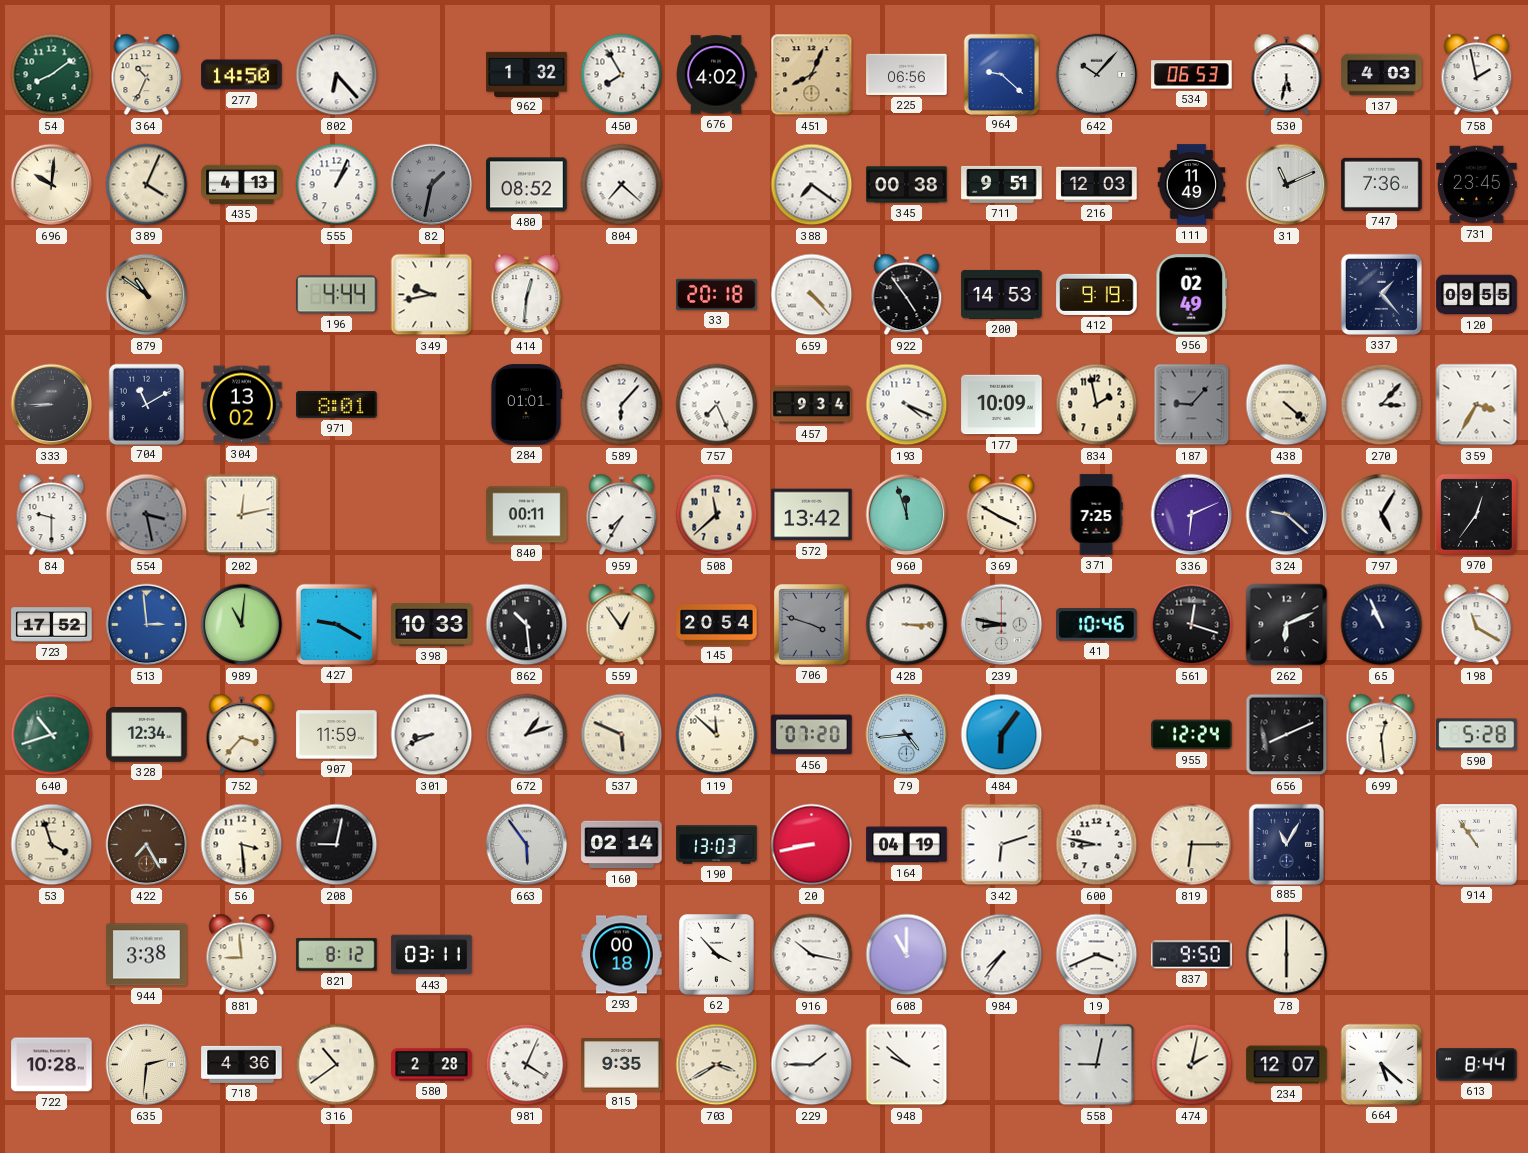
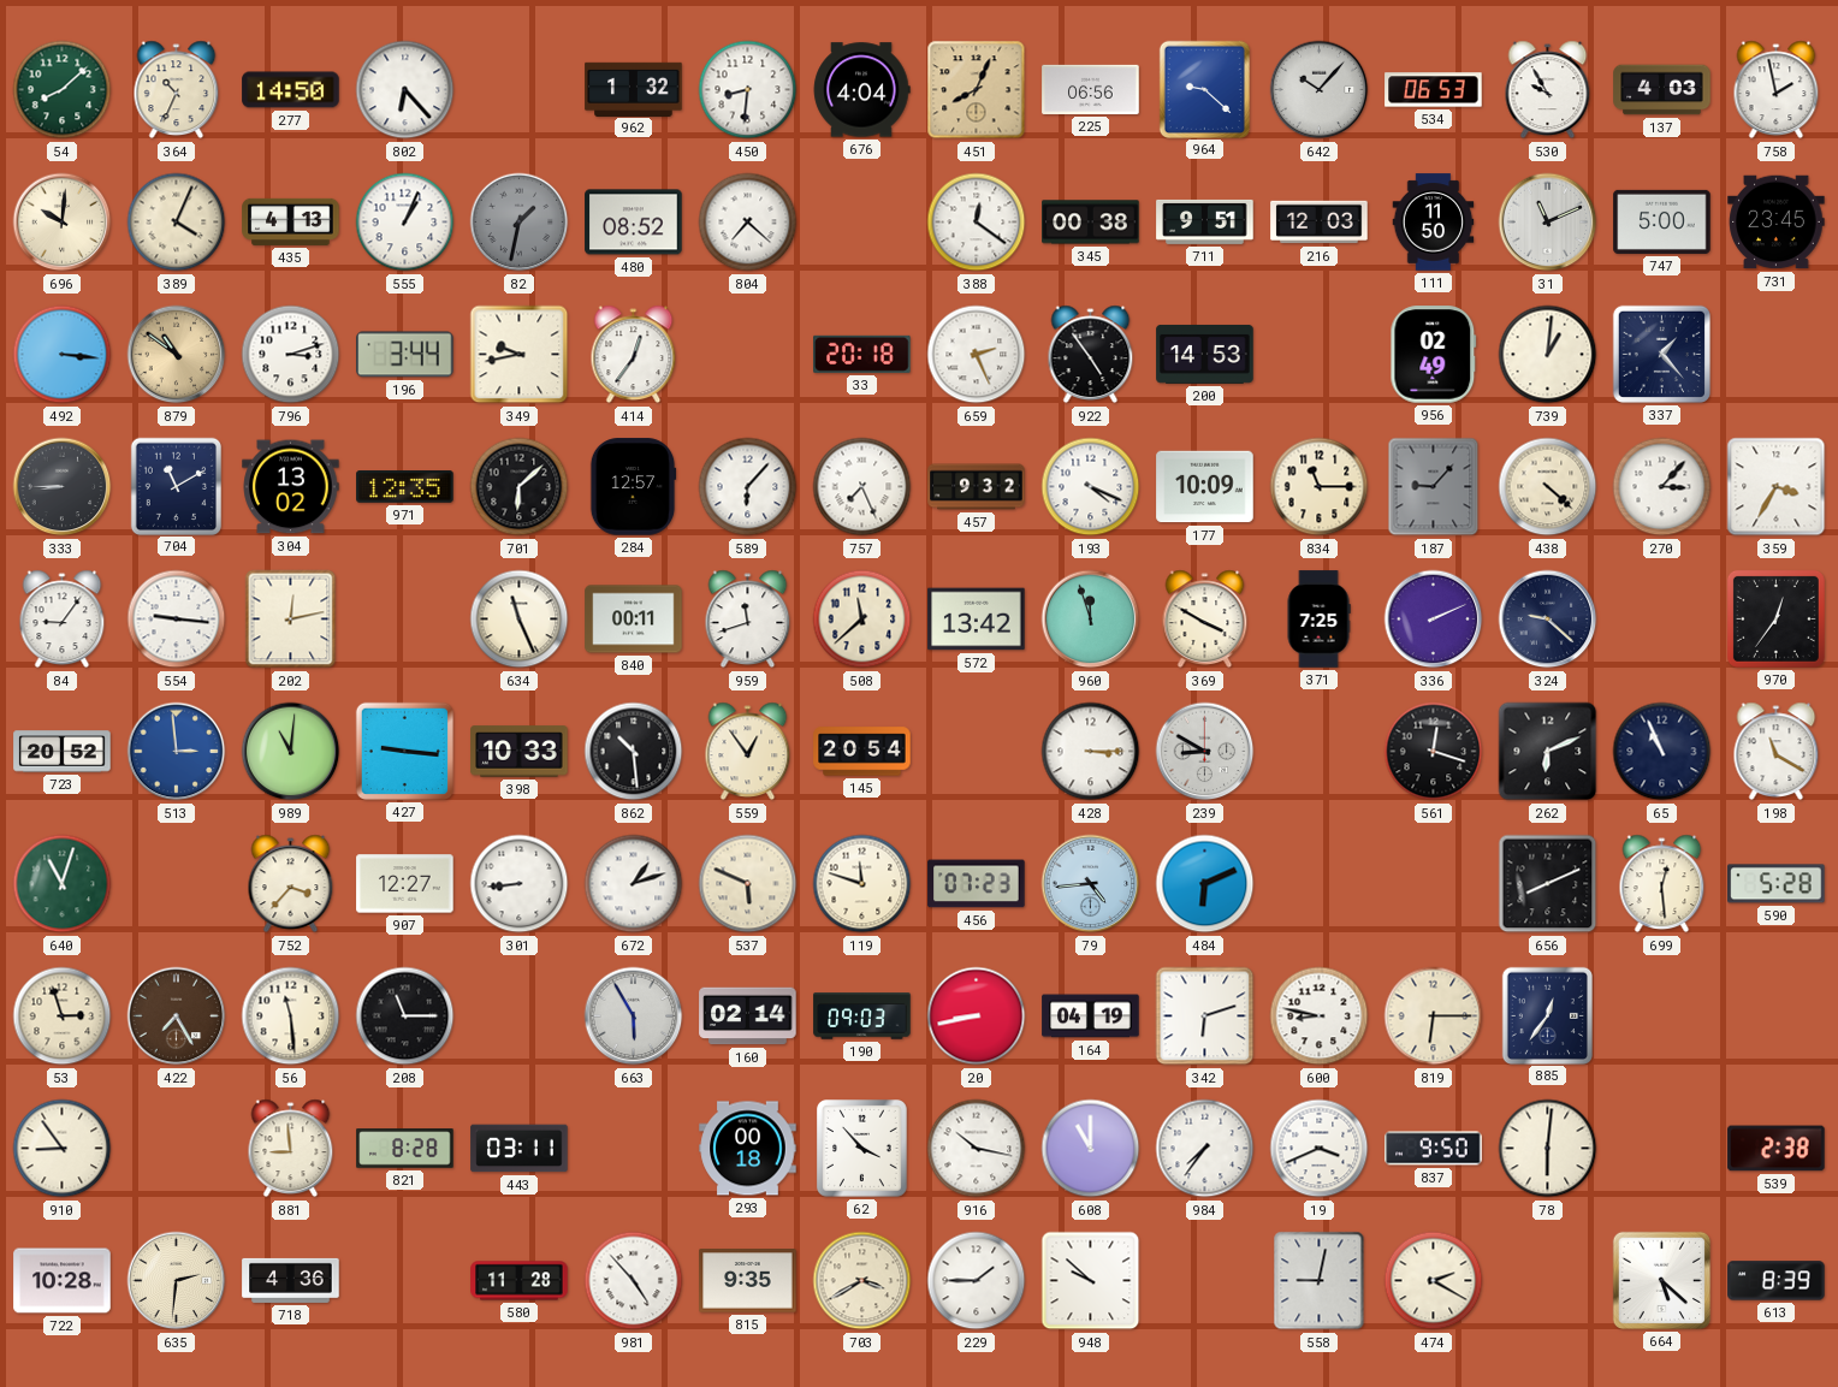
54: 8:09 -> 8:08 (63, 90)
450: 7:55 -> 8:31 (748, 90)
676: 4:02 -> 4:04 (861, 90)
530: 5:32 -> 9:55 (1548, 90)
388: 7:21 -> 12:21 (977, 223)
111: 11:49 -> 11:50 (1434, 223)
747: 7:36 -> 5:00 (1662, 221)
492: none -> 3:16 (63, 355)
796: none -> 3:12 (291, 355)
196: 4:44 -> 3:44 (405, 355)
414: 12:31 -> 12:36 (634, 355)
659: 4:23 -> 2:26 (977, 355)
412: 9:19 -> none (1097, 294)
739: none -> 1:01 (1548, 355)
120: 09:55 -> none (1477, 295)
971: 8:01 -> 12:35 (405, 487)
701: none -> 6:08 (520, 487)
284: 01:01 -> 12:57 (633, 487)
457: 9:34 -> 9:32 (977, 487)
834: 1:58 -> 11:15 (1320, 487)
84: 9:30 -> 9:06 (63, 620)
554: 3:28 -> 9:16 (177, 620)
554 dial: grey -> white (177, 620)
634: none -> 11:26 (520, 620)
959: 7:35 -> 11:42 (748, 620)
336: 6:11 -> 2:11 (1434, 620)
797: 5:05 -> none (1382, 515)
723: 17:52 -> 20:52 (63, 752)
427: 9:20 -> 9:16 (404, 751)
706: 3:48 -> none (812, 625)
239: 8:47 -> 8:50 (1205, 752)
41: 10:46 -> none (1097, 625)
640: 10:42 -> 11:03 (63, 884)
328: 12:34 -> none (147, 735)
907: 11:59 -> 12:27 (405, 884)
301: 8:41 -> 8:44 (520, 884)
119: 11:52 -> 11:48 (862, 884)
456: 07:20 -> 07:23 (977, 884)
484: 6:06 -> 6:11 (1205, 884)
955: 12:24 -> none (1192, 735)
53: 3:57 -> 2:57 (63, 1016)
56: 3:29 -> 11:29 (291, 1016)
208: 9:02 -> 11:15 (405, 1016)
663: 5:54 -> 5:55 (634, 1016)
190: 13:03 -> 09:03 (862, 1016)
885: 11:05 -> 12:36 (1547, 1015)
914: 10:54 -> none (1477, 845)
910: none -> 8:54 (63, 1149)
944: 3:38 -> none (147, 955)
821: 8:12 -> 8:28 (405, 1149)
78: 6:00 -> 6:01 (1548, 1149)
539: none -> 2:38 (1777, 1149)
316: 10:39 -> none (337, 1065)
580: 2:28 -> 11:28 (520, 1281)
981: 4:04 -> 4:53 (634, 1281)
474: 2:02 -> 2:20 (1434, 1281)
234: 12:07 -> none (1287, 1065)
613: 8:44 -> 8:39 (1777, 1281)
